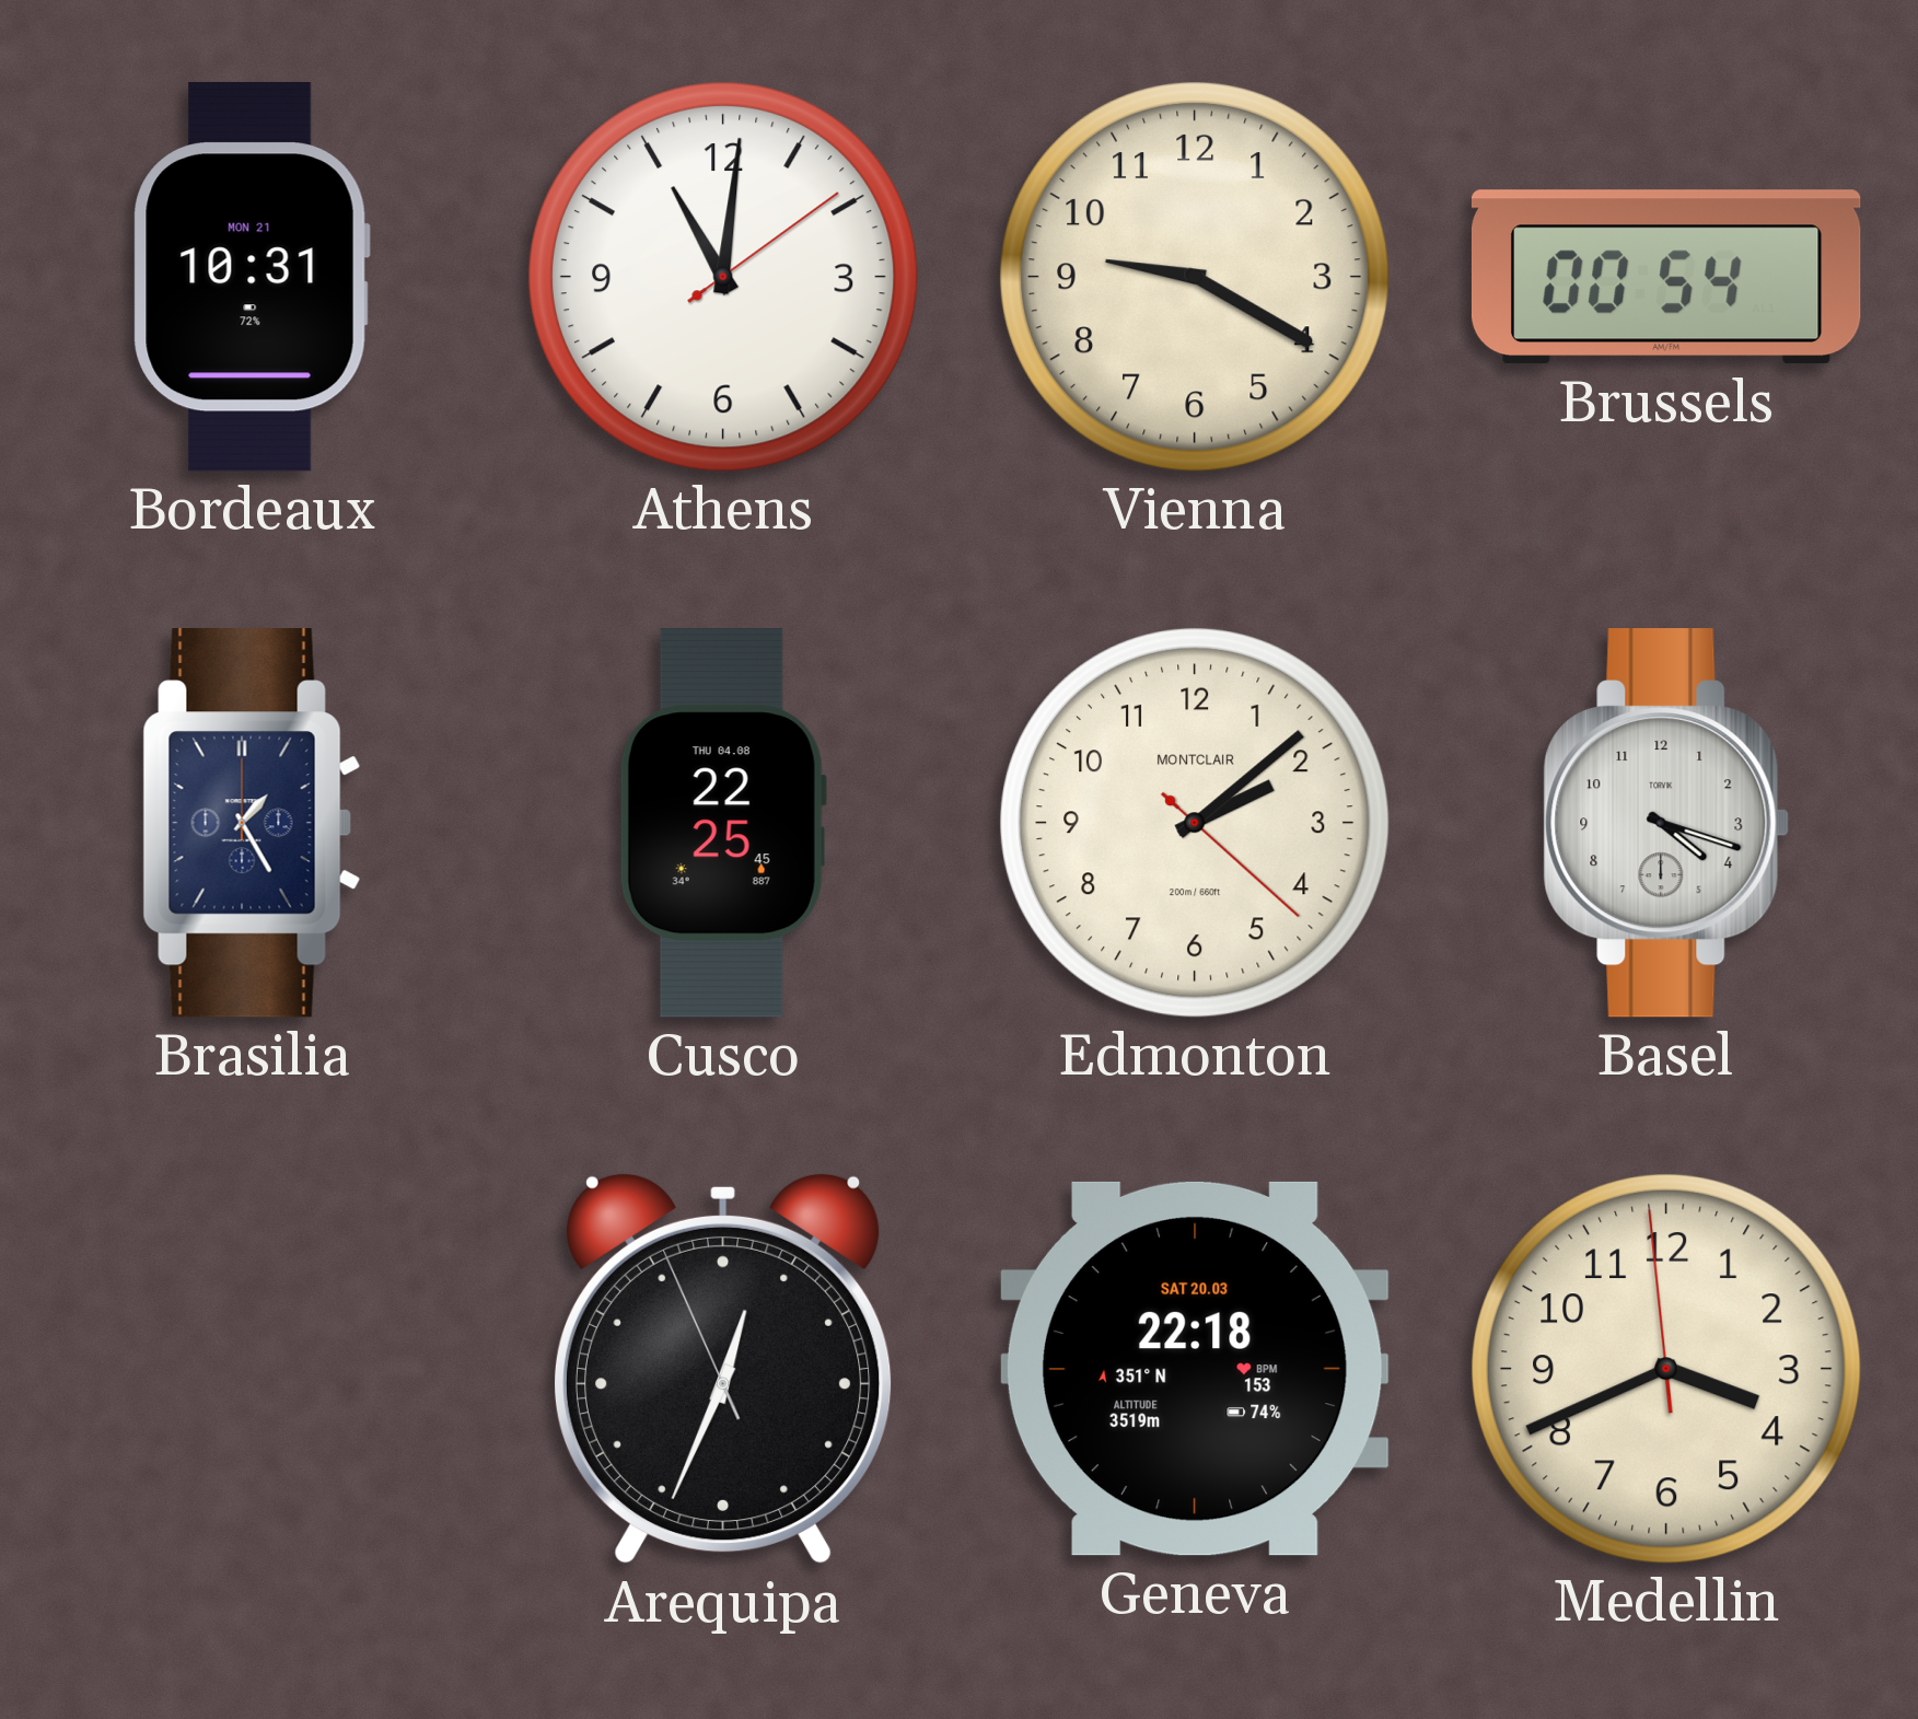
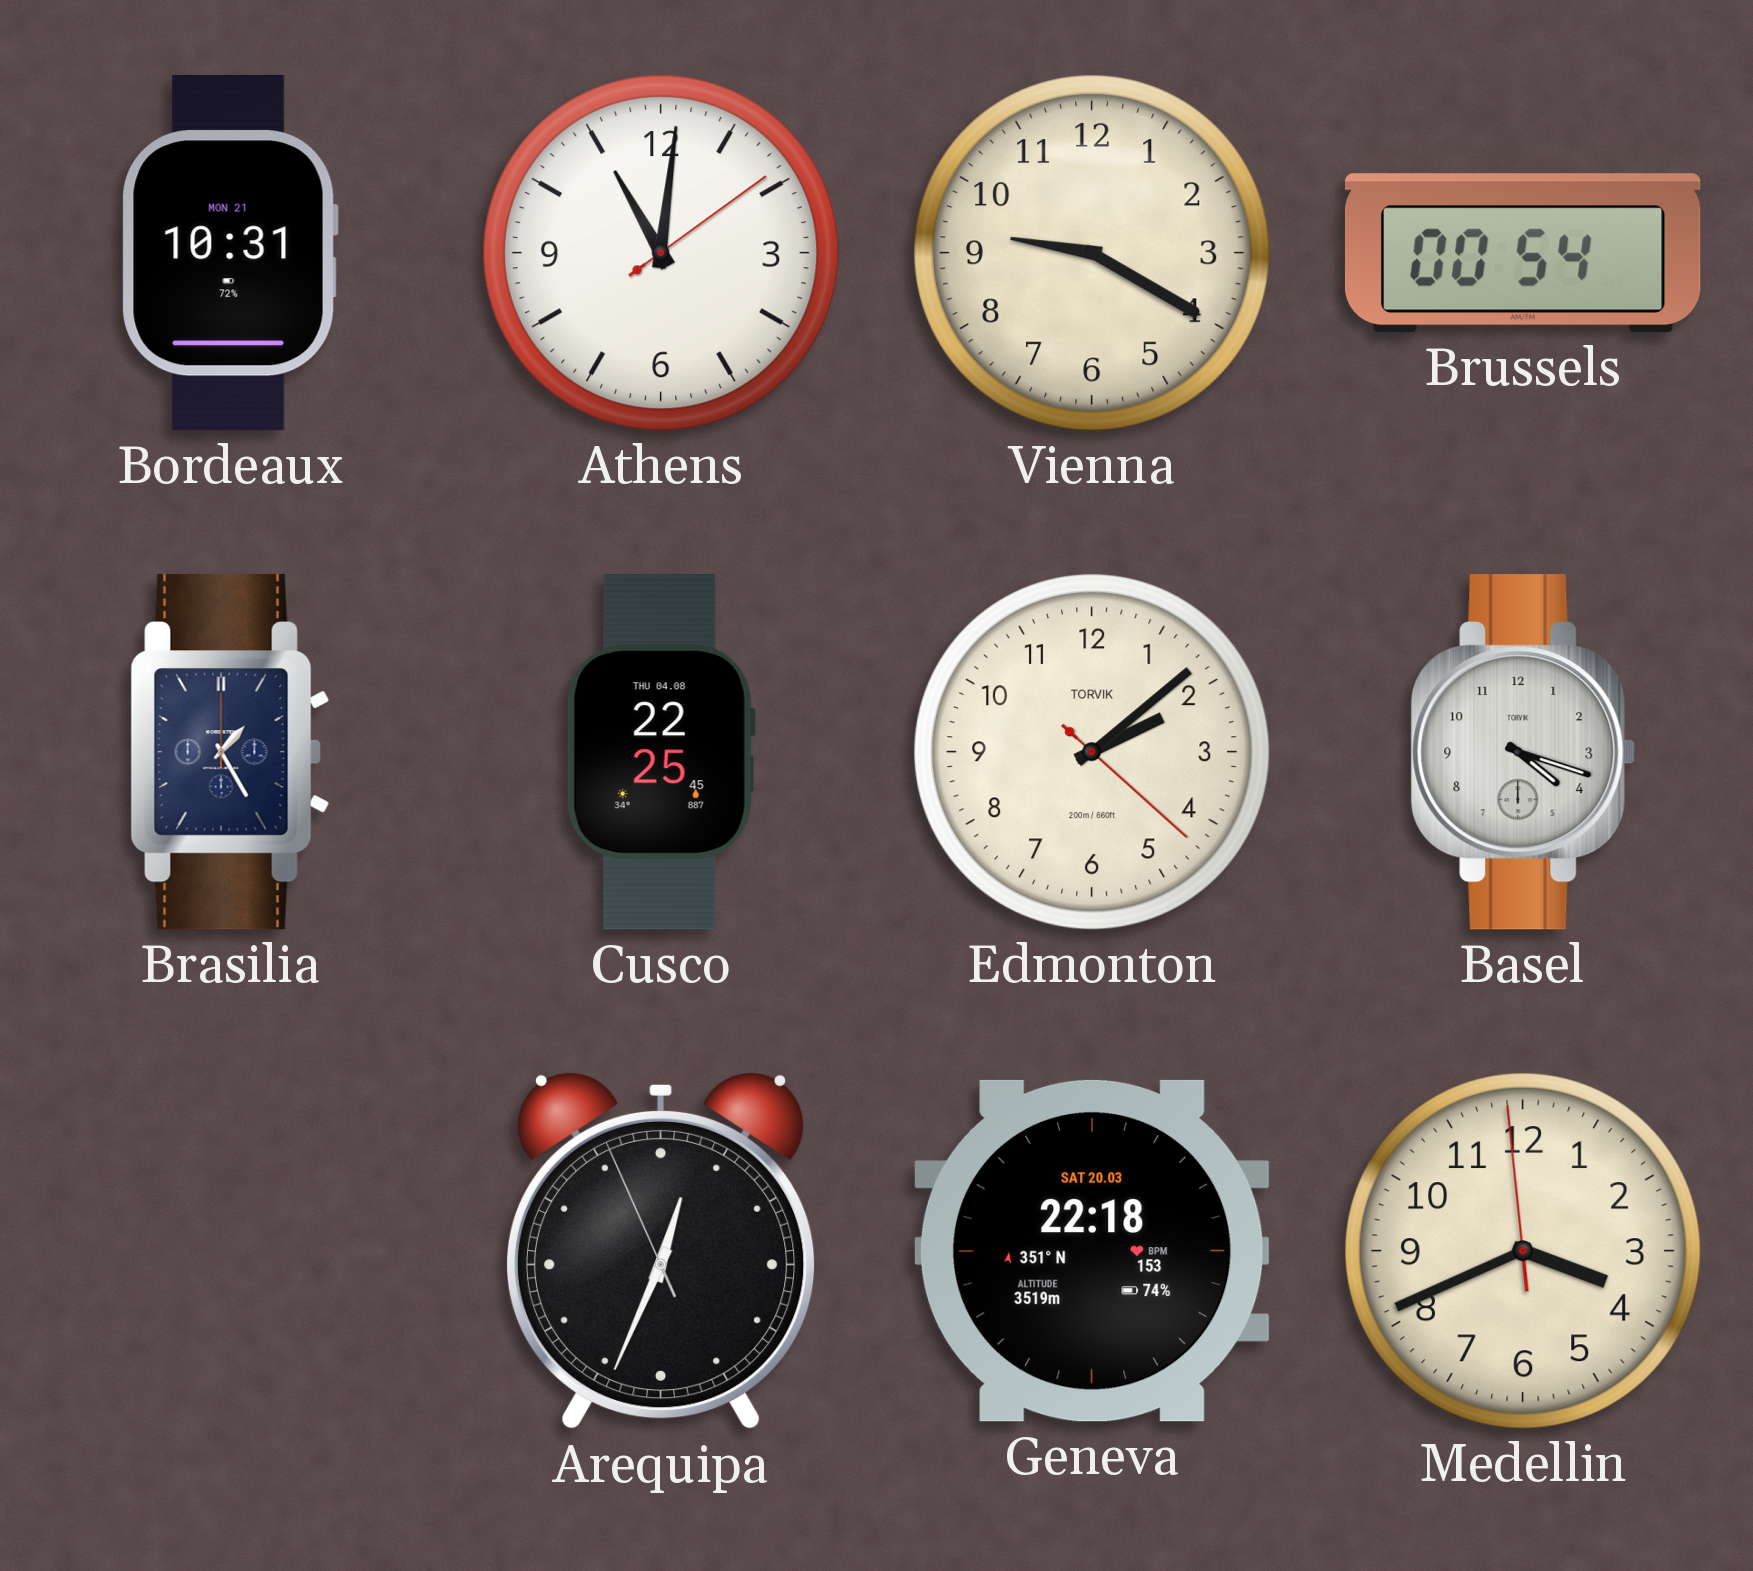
Edmonton brand: MONTCLAIR -> TORVIK (1092, 752)
